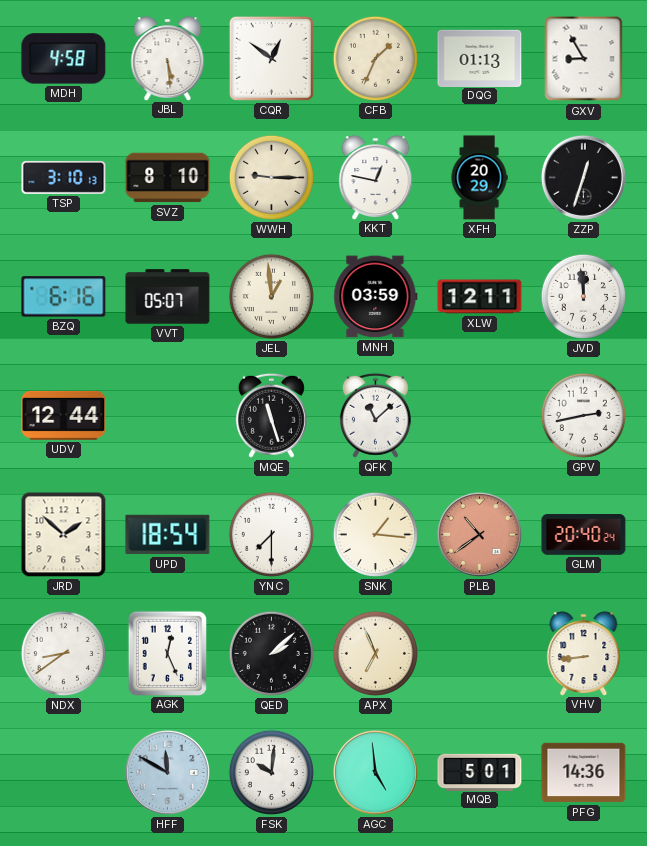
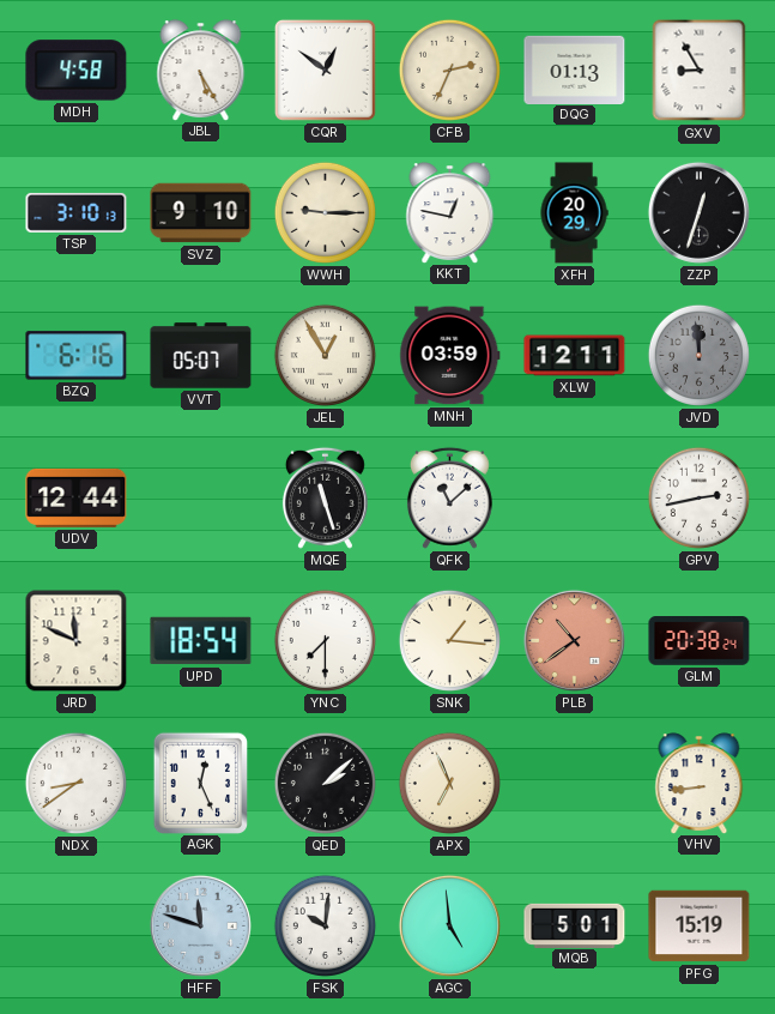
JBL: 5:29 -> 5:25 (201, 70)
CFB: 1:34 -> 2:34 (449, 70)
SVZ: 8:10 -> 9:10 (201, 213)
JEL: 12:59 -> 12:55 (325, 355)
JVD dial: white -> grey (698, 355)
JRD: 1:52 -> 11:49 (77, 641)
GLM: 20:40 -> 20:38 (700, 641)
HFF: 11:50 -> 11:48 (200, 925)
PFG: 14:36 -> 15:19 (700, 927)
